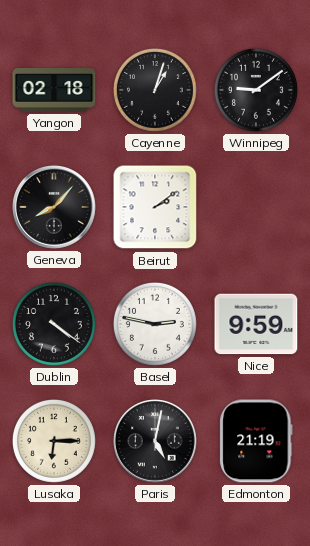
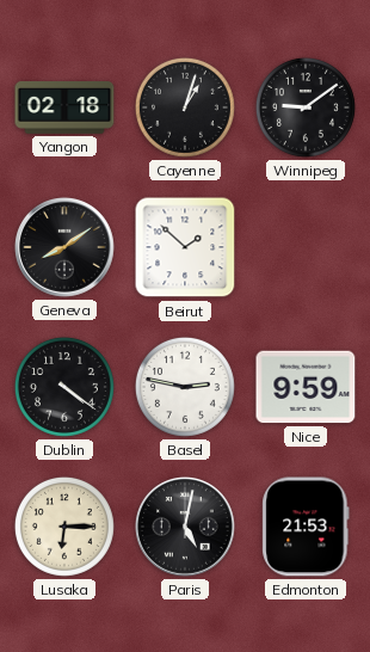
Geneva: 8:07 -> 8:09 (66, 248)
Beirut: 2:09 -> 1:52 (185, 247)
Edmonton: 21:19 -> 21:53 (306, 527)
